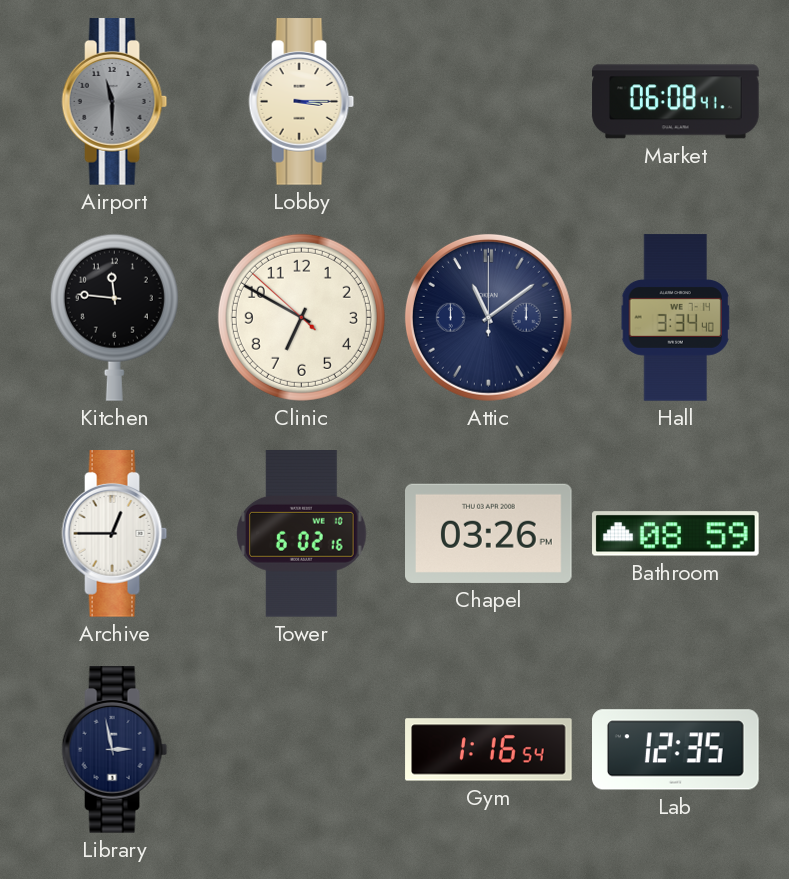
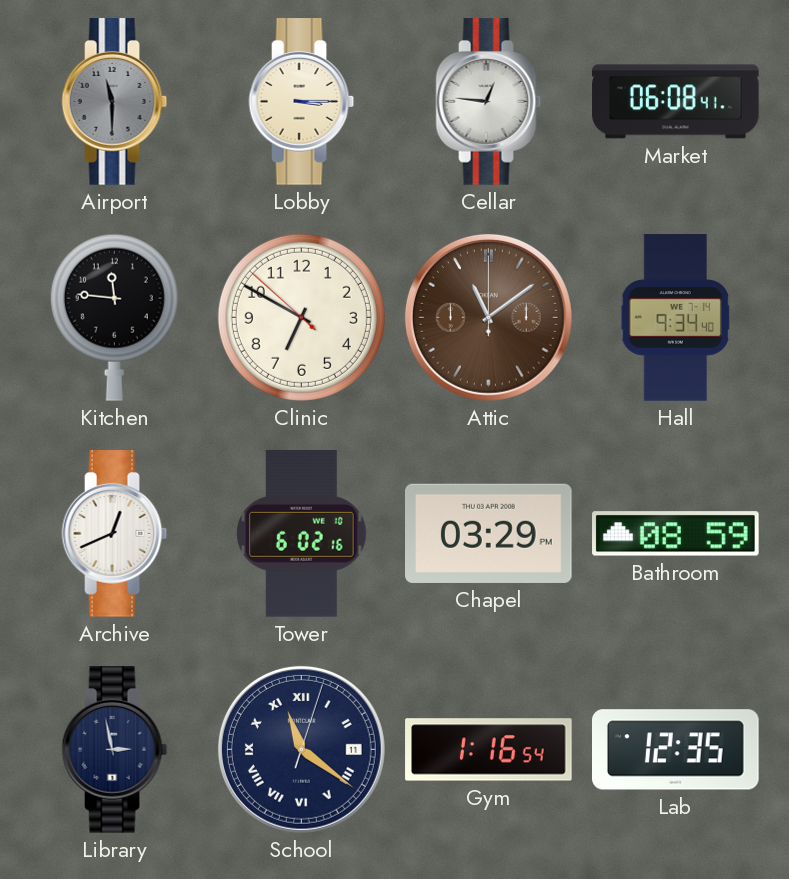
Cellar: none -> 12:46 (489, 102)
Attic dial: navy -> brown (488, 317)
Hall: 3:34 -> 9:34 (675, 318)
Archive: 12:45 -> 12:41 (115, 534)
Chapel: 03:26 -> 03:29 (489, 533)
School: none -> 11:21 (301, 749)
